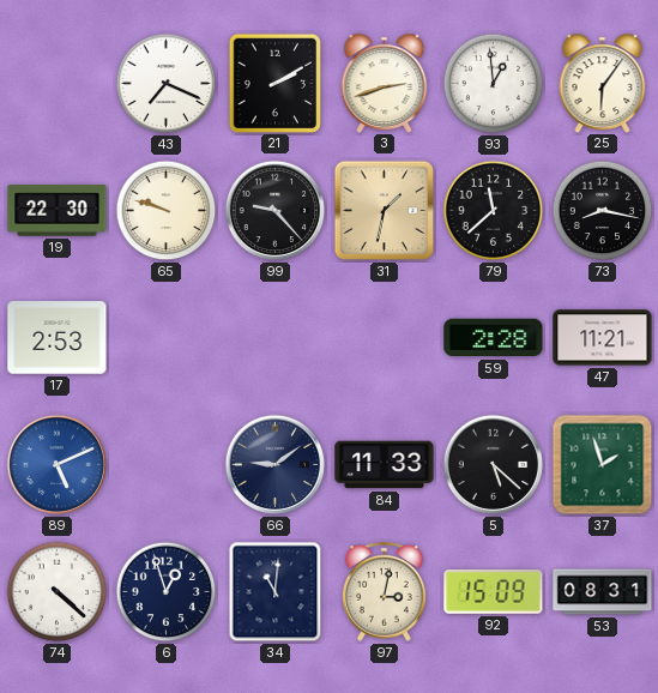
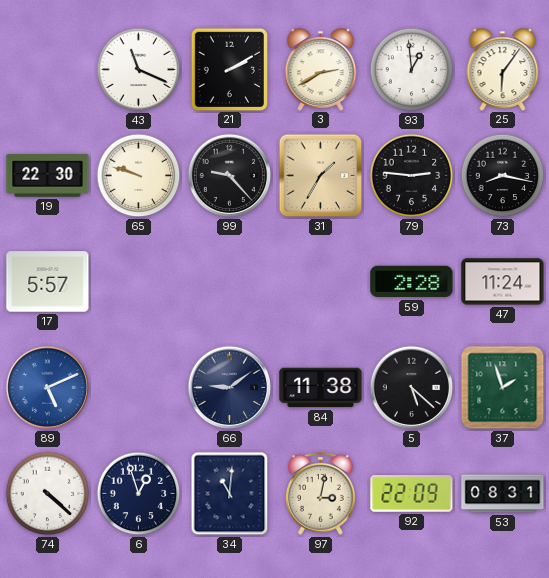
43: 7:19 -> 11:19 (139, 70)
3: 2:42 -> 2:40 (321, 69)
31: 1:32 -> 1:35 (321, 176)
79: 11:38 -> 2:46 (412, 176)
17: 2:53 -> 5:57 (48, 282)
47: 11:21 -> 11:24 (503, 282)
84: 11:33 -> 11:38 (321, 388)
92: 15:09 -> 22:09 (412, 494)
